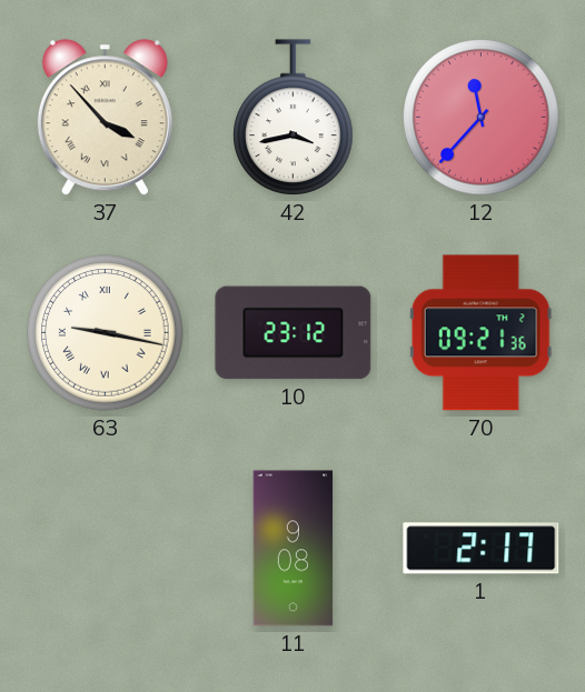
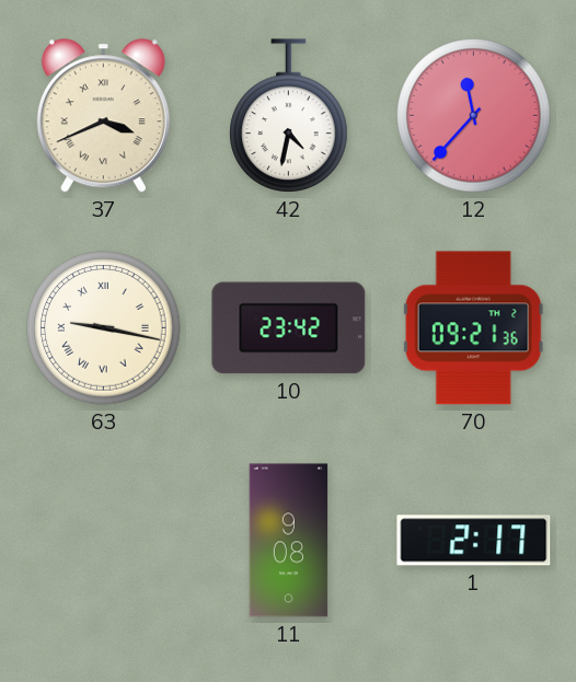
37: 3:53 -> 3:41 (103, 116)
42: 3:43 -> 4:32 (289, 116)
10: 23:12 -> 23:42 (289, 328)
